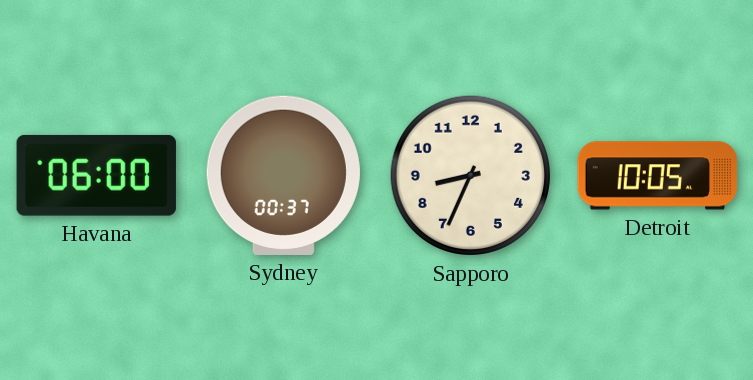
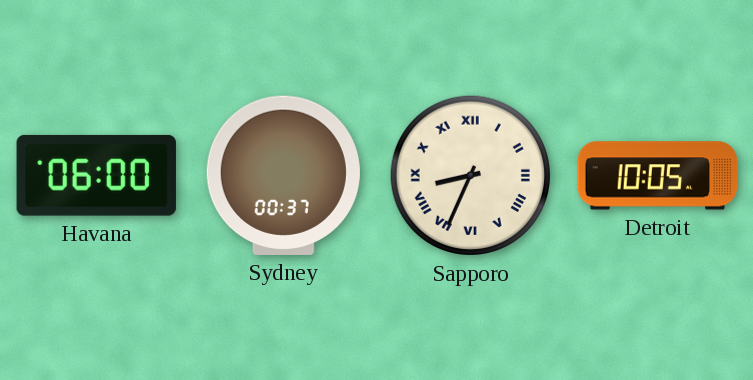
Sapporo numerals: Arabic -> Roman (470, 175)
